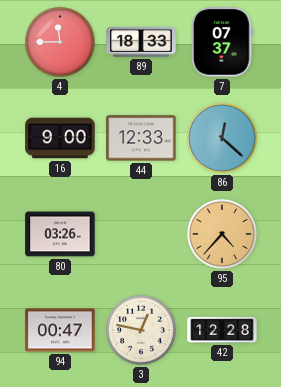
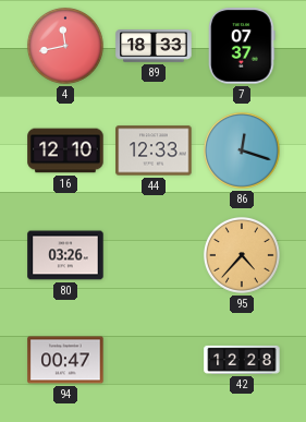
4: 11:45 -> 11:43 (65, 46)
16: 9:00 -> 12:10 (65, 150)
86: 12:22 -> 12:18 (242, 150)
3: 12:47 -> none (141, 330)
